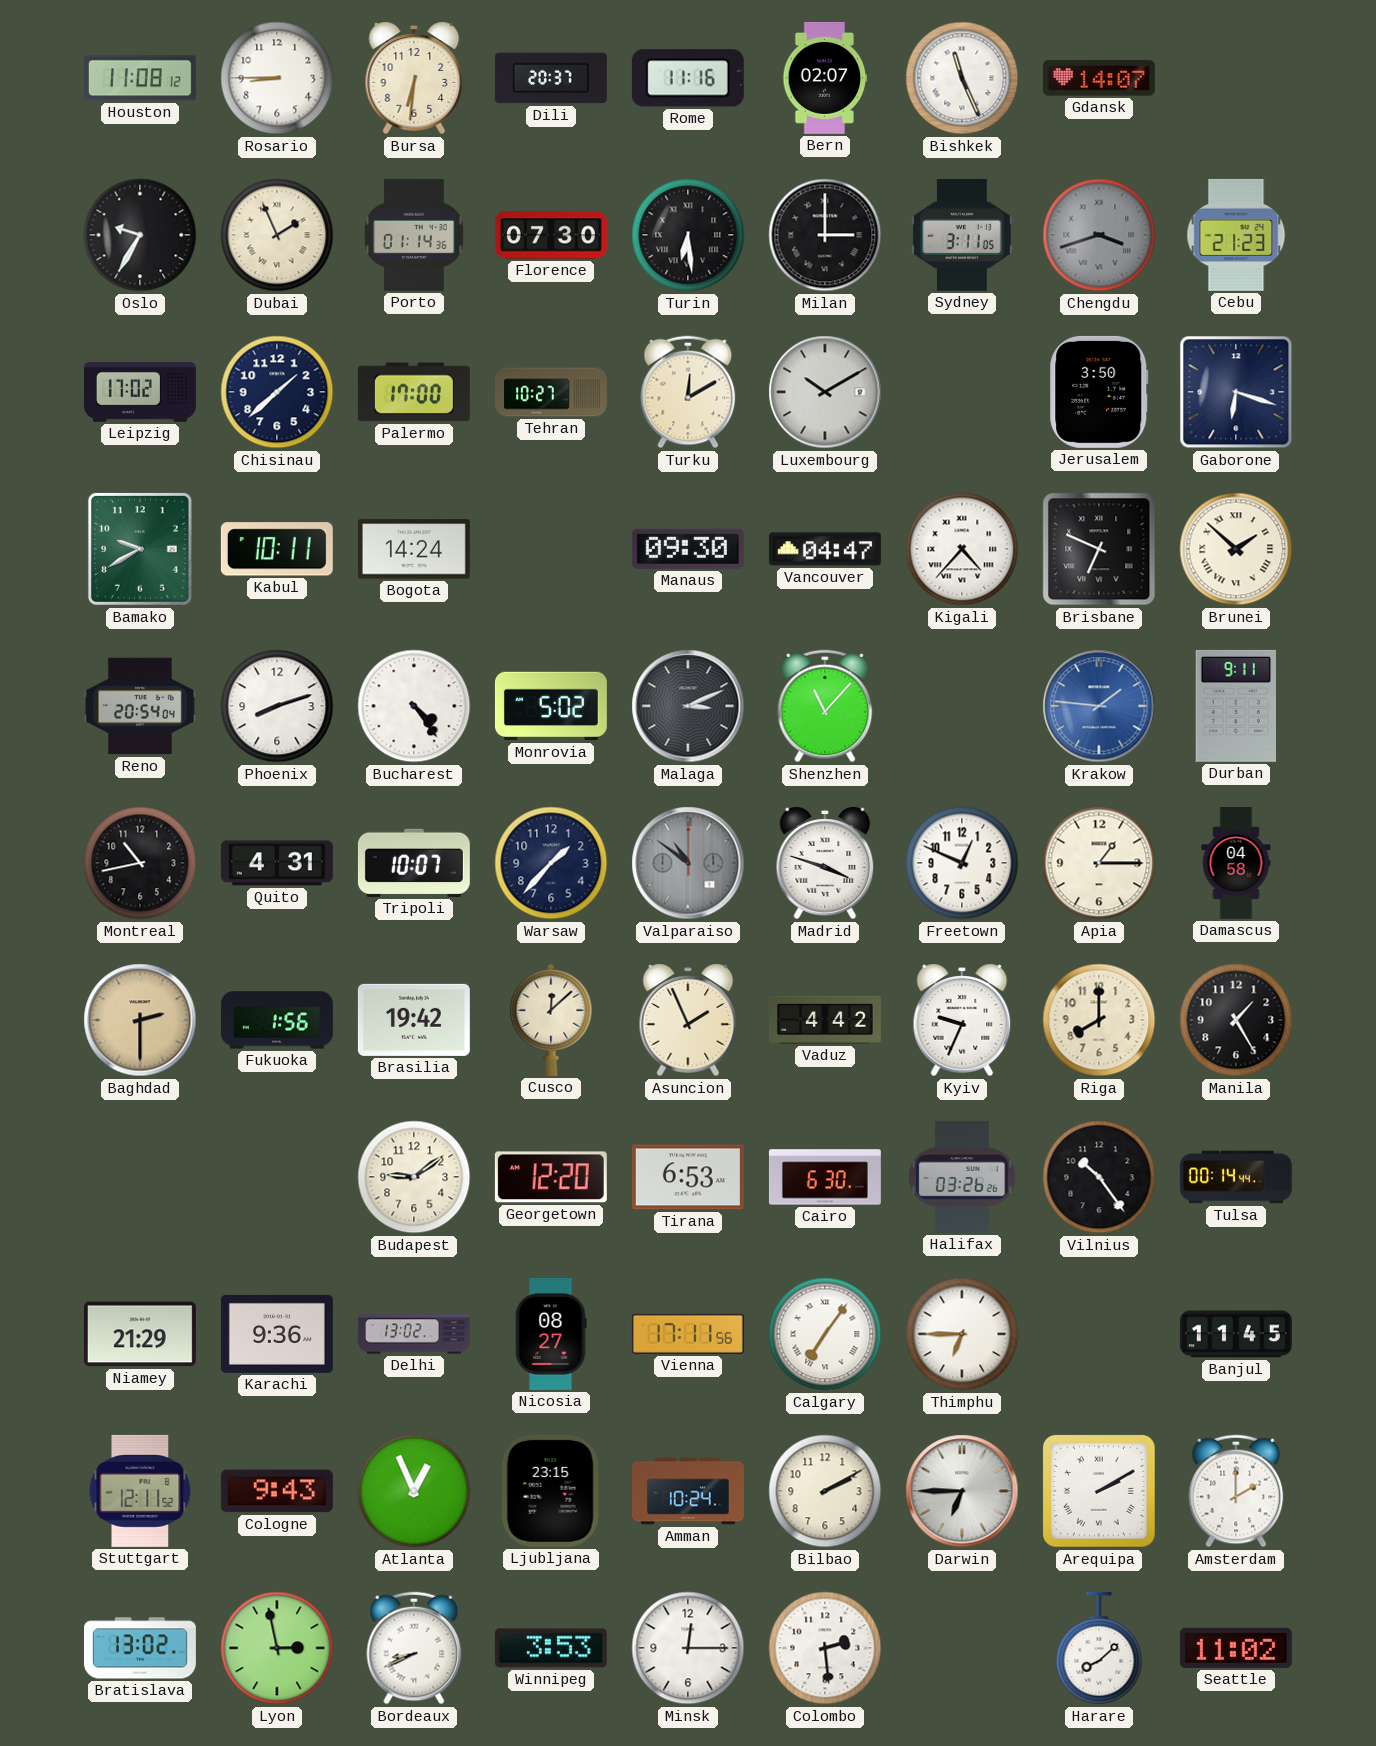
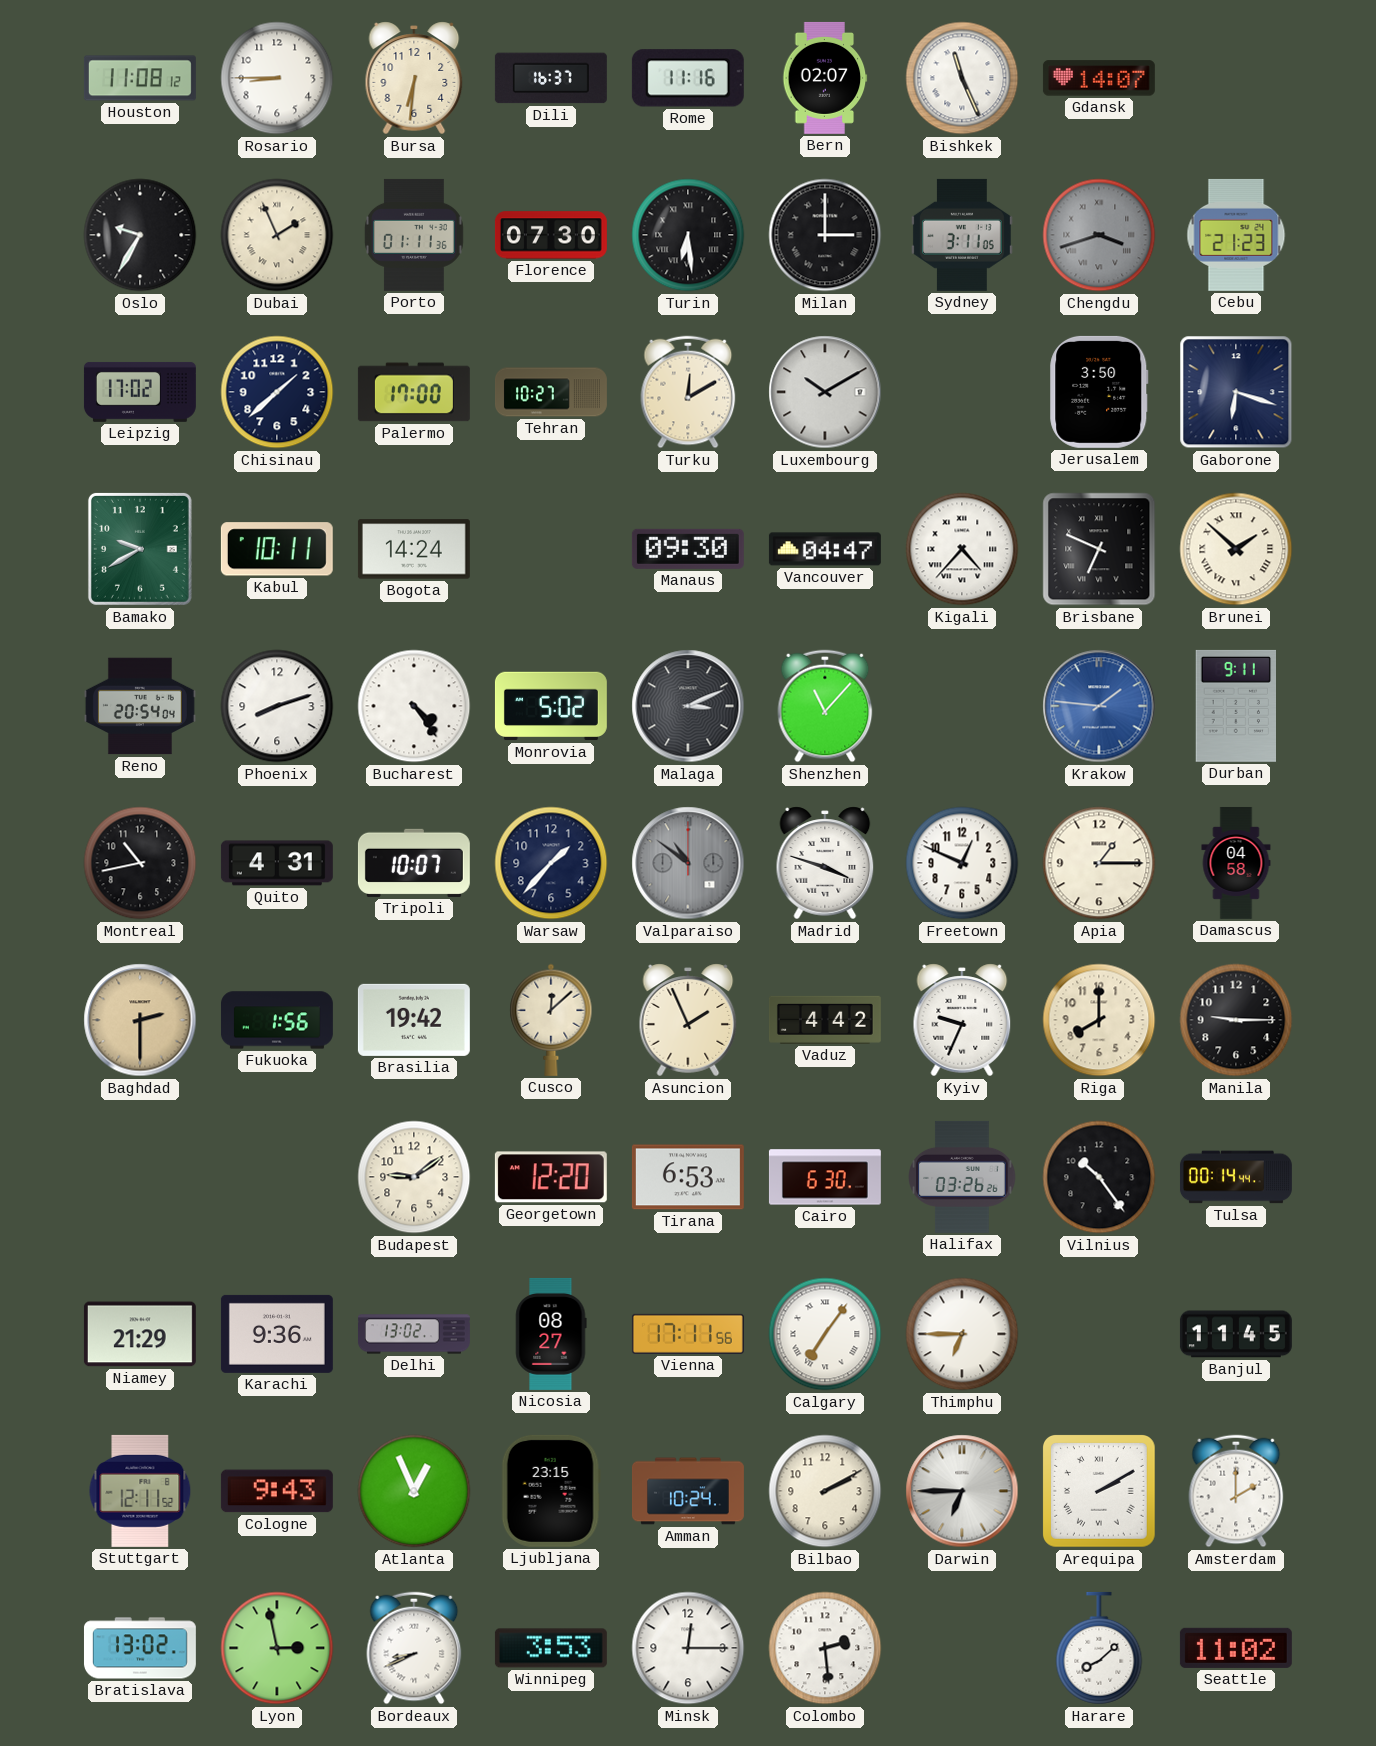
Dili: 20:37 -> 16:37 (551, 78)
Porto: 01:14 -> 01:11 (414, 235)
Manila: 1:25 -> 9:15 (1236, 1020)
